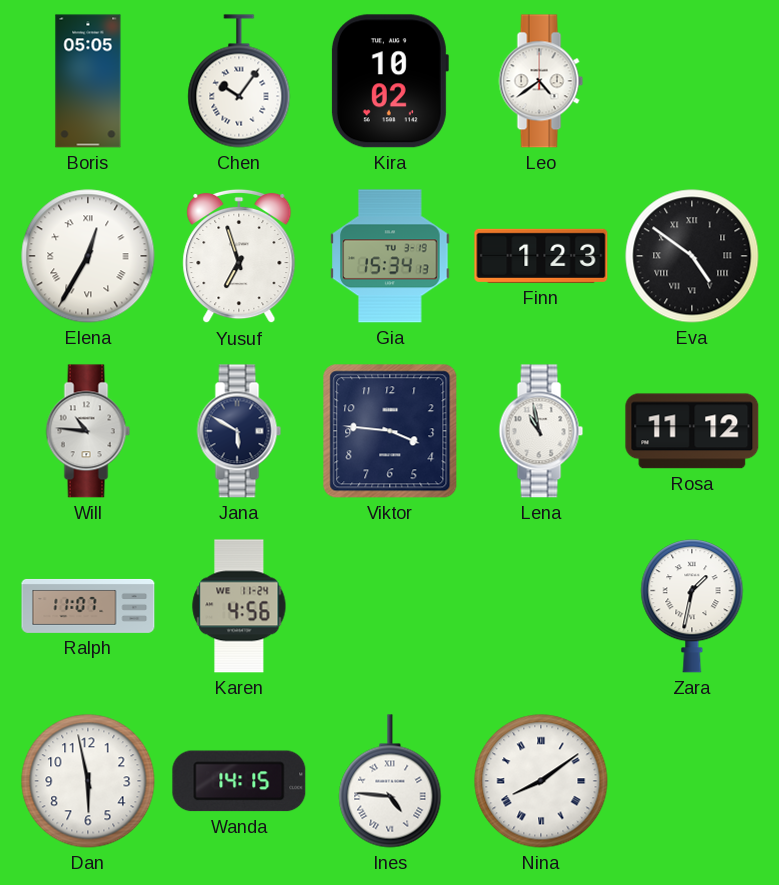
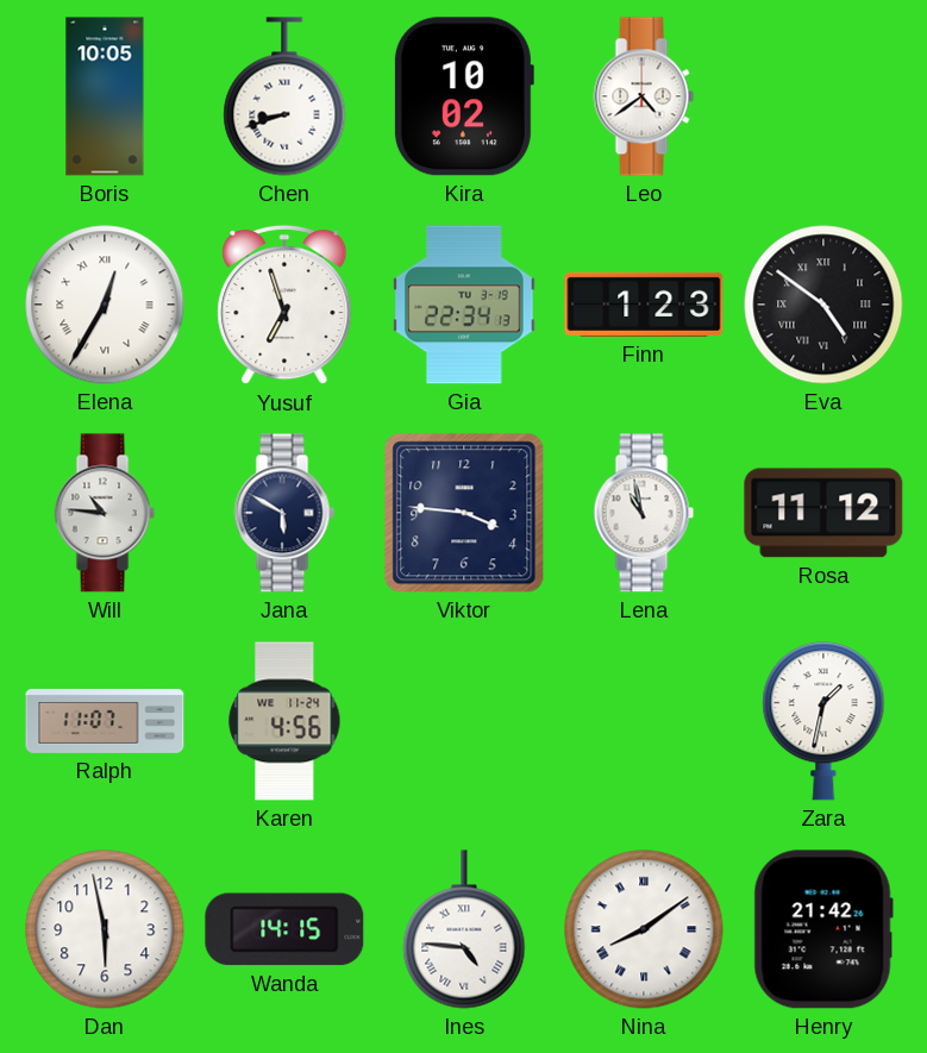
Boris: 05:05 -> 10:05 (105, 96)
Chen: 10:06 -> 8:42 (284, 96)
Gia: 15:34 -> 22:34 (464, 305)
Henry: none -> 21:42 (823, 929)
